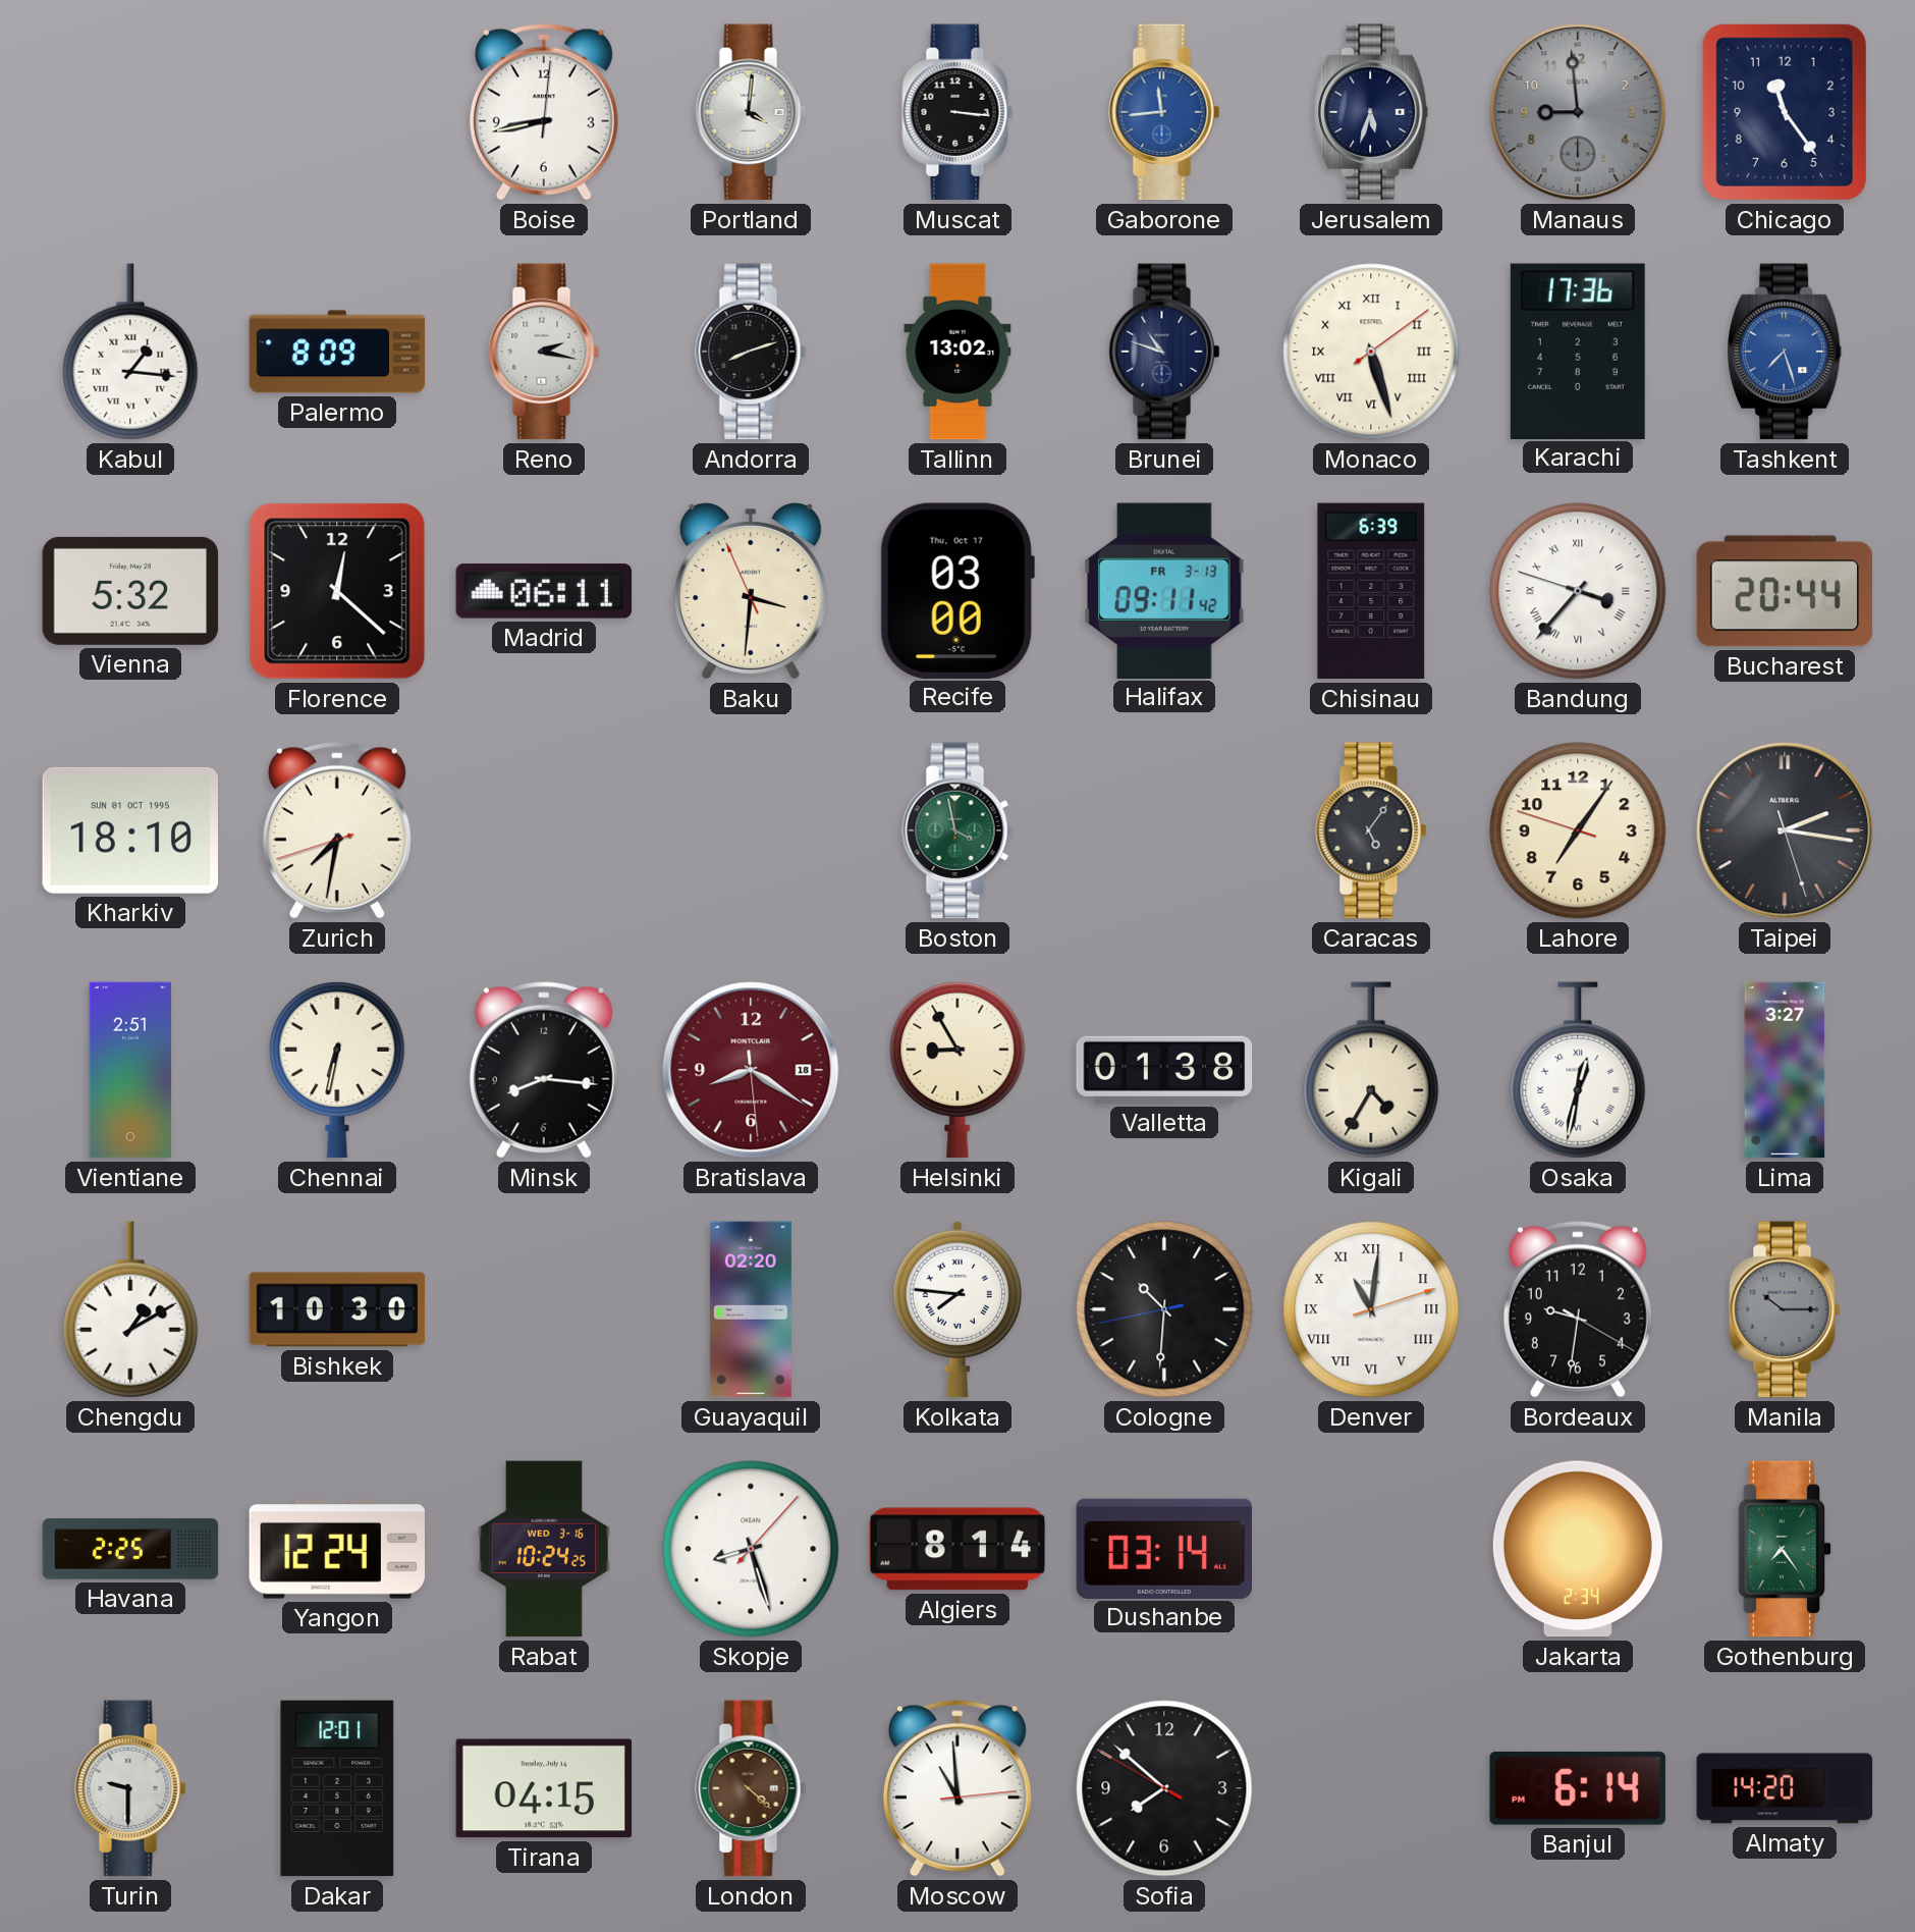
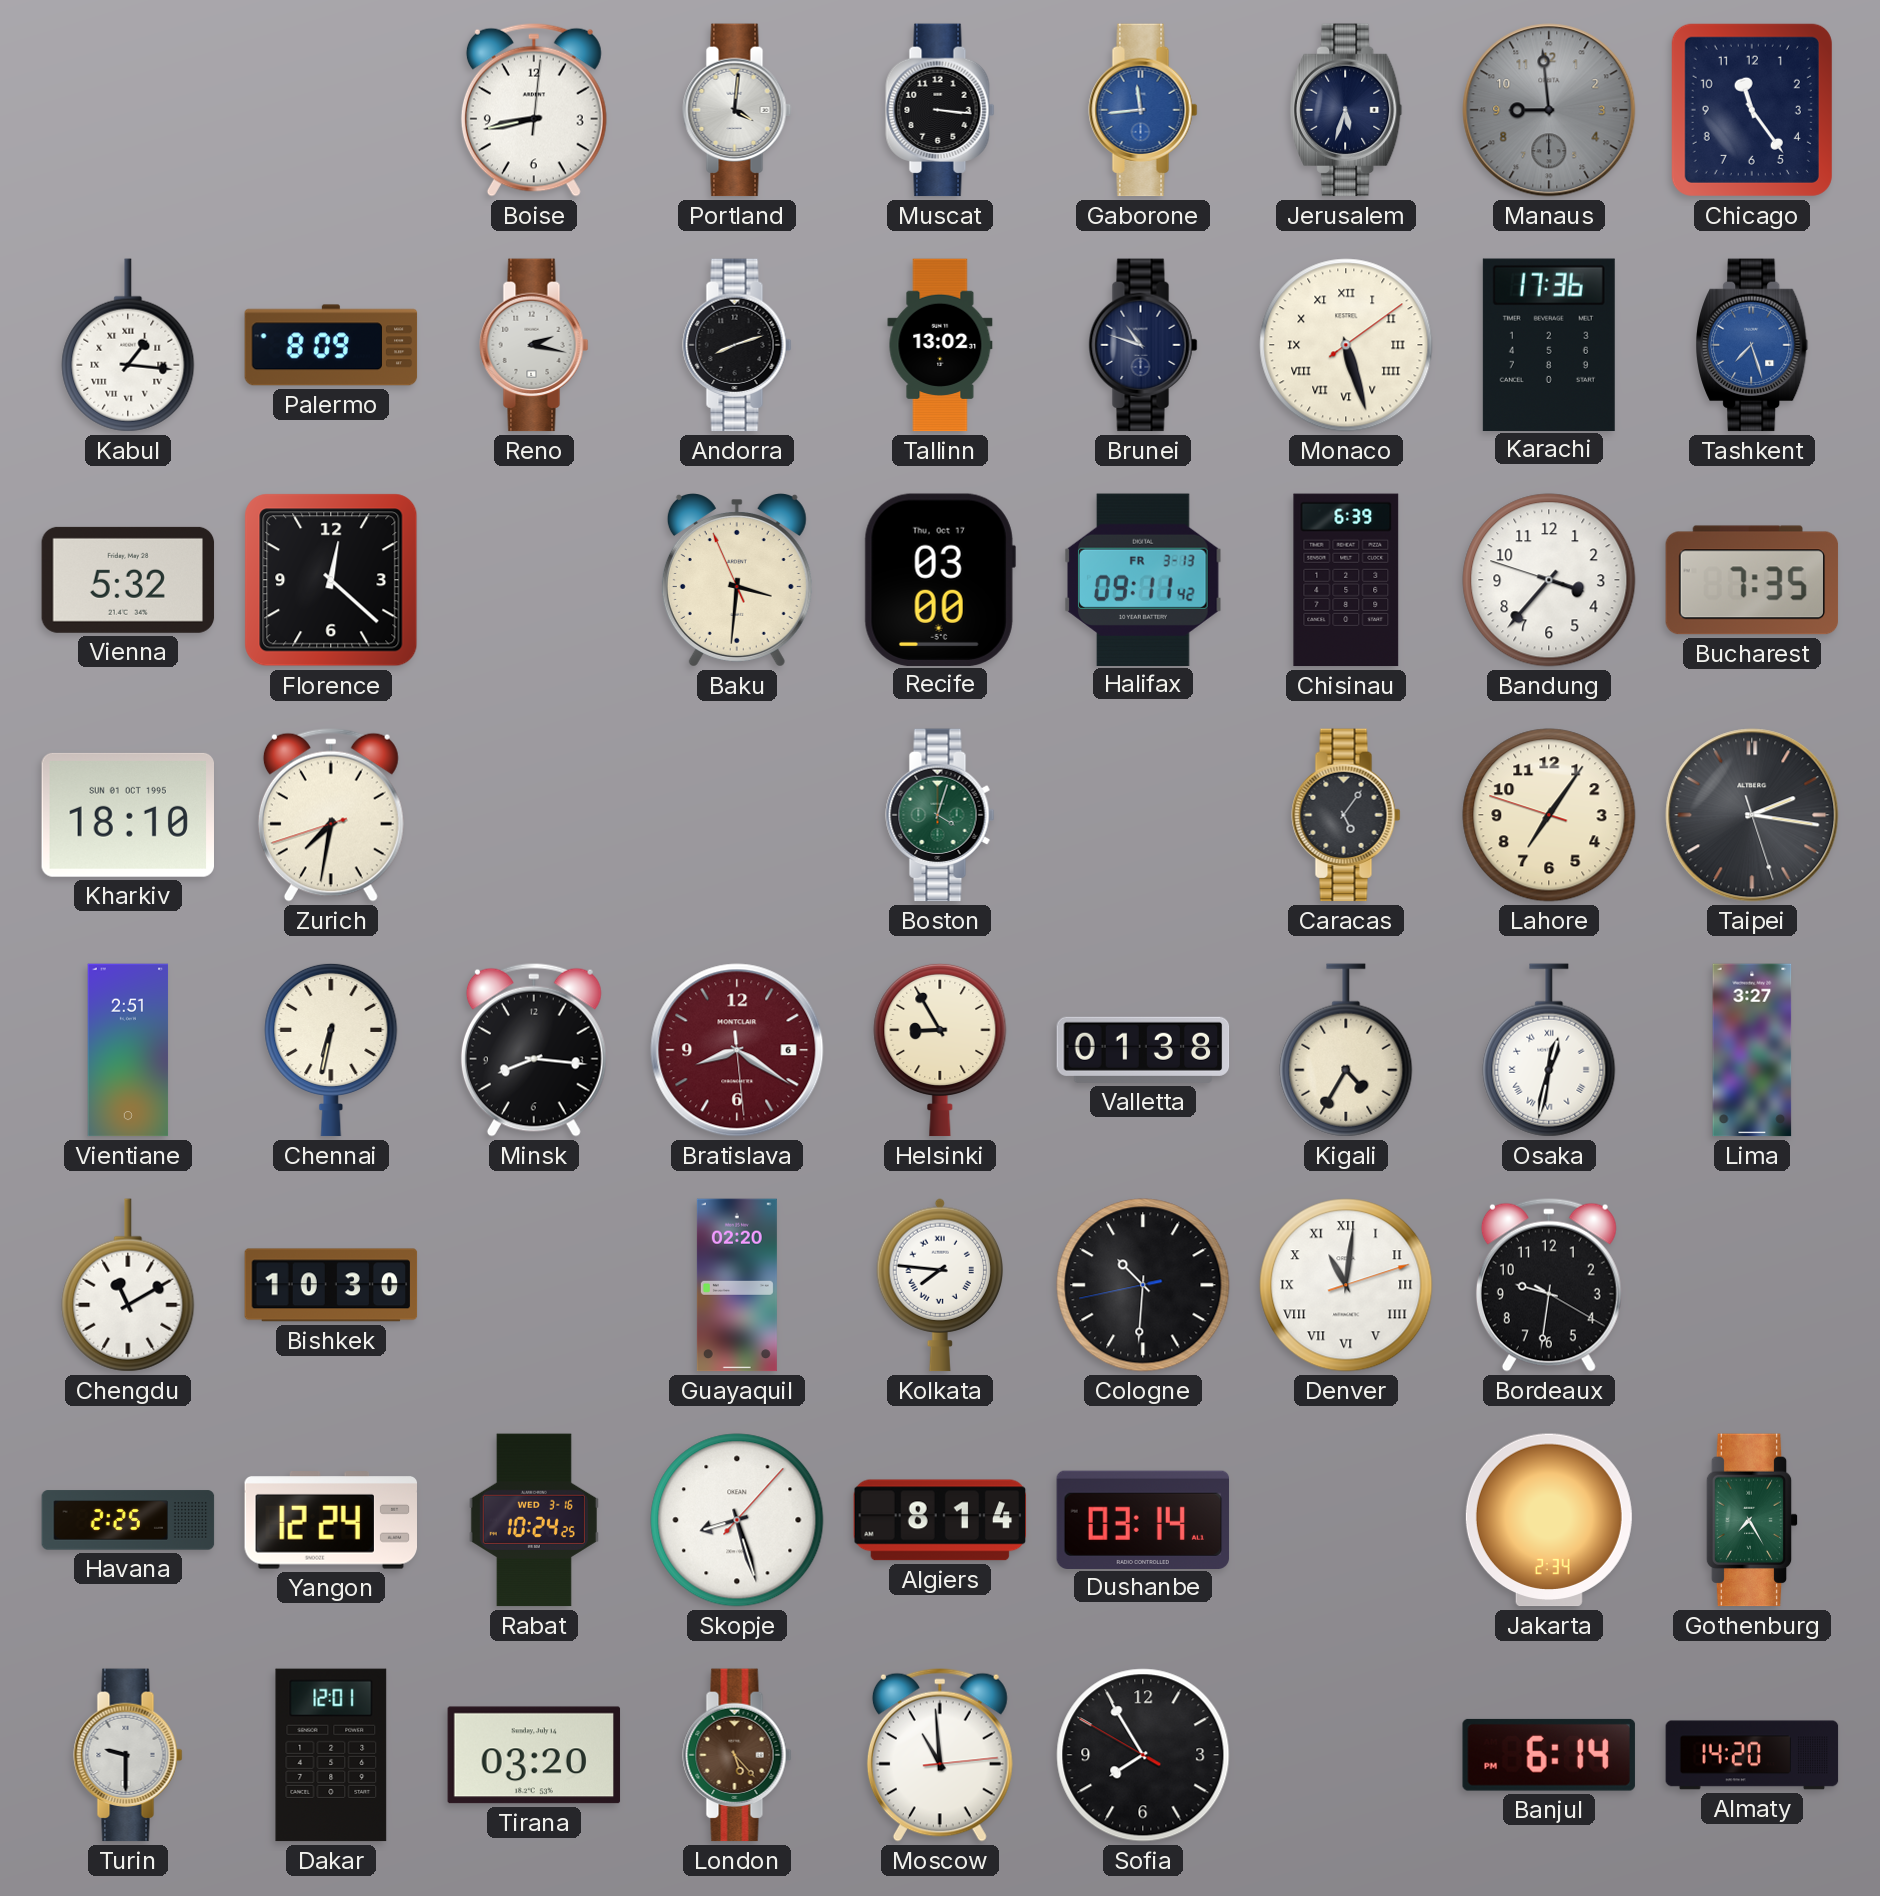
Madrid: 06:11 -> none (544, 591)
Bandung numerals: Roman -> Arabic (1549, 580)
Bucharest: 20:44 -> 7:35 (1752, 580)
Boston: 3:58 -> 4:03 (940, 815)
Bratislava date: 18 -> 6 (737, 1050)
Chengdu: 1:10 -> 11:10 (128, 1285)
Manila: 10:15 -> none (1785, 1309)
Gothenburg: 7:24 -> 7:25 (1752, 1520)
Tirana: 04:15 -> 03:20 (534, 1755)
London: 4:22 -> 5:23 (737, 1755)
Sofia: 7:51 -> 7:54 (1143, 1755)
